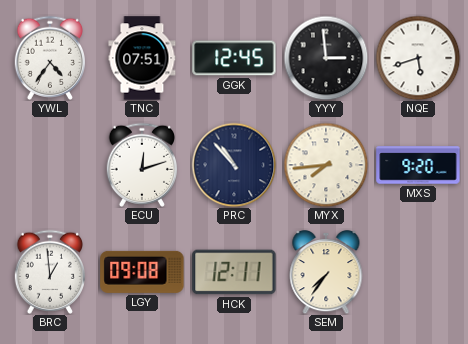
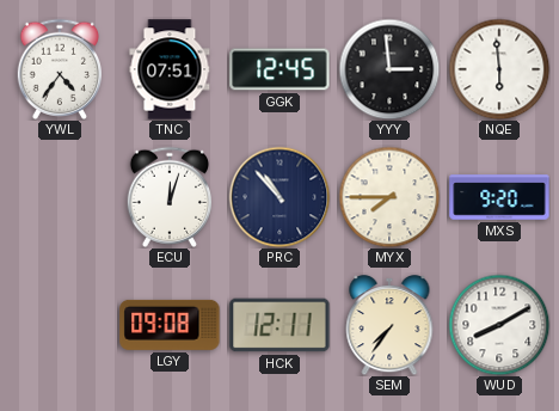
NQE: 5:42 -> 5:59 (499, 69)
ECU: 12:12 -> 12:03 (168, 197)
MYX: 7:44 -> 7:45 (389, 197)
BRC: 12:59 -> none (49, 272)
WUD: none -> 8:10 (499, 325)
